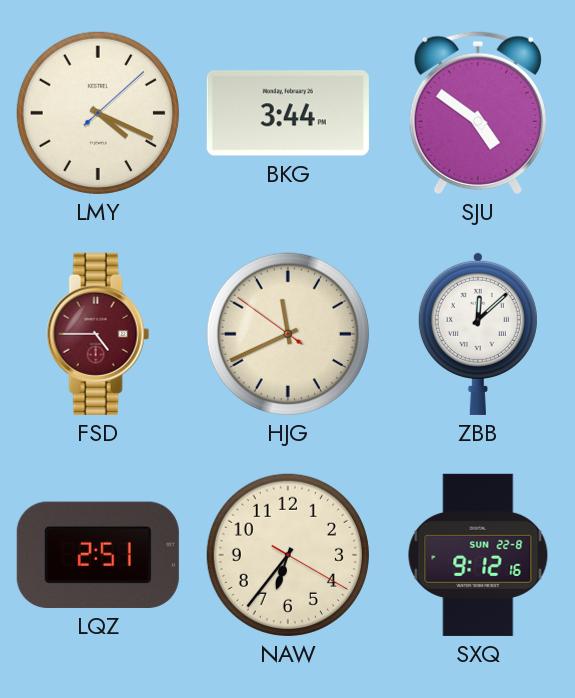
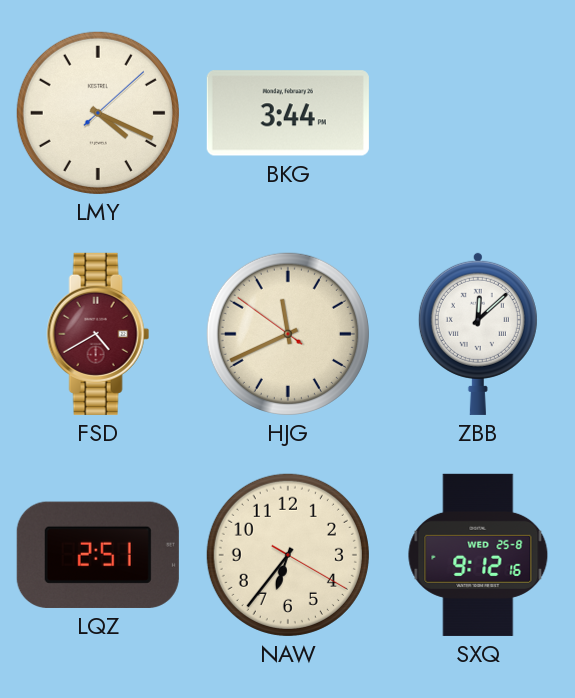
SJU: 4:51 -> none (478, 113)
FSD: 4:45 -> 4:40 (98, 334)
SXQ date: SUN 22-8 -> WED 25-8 (478, 555)
